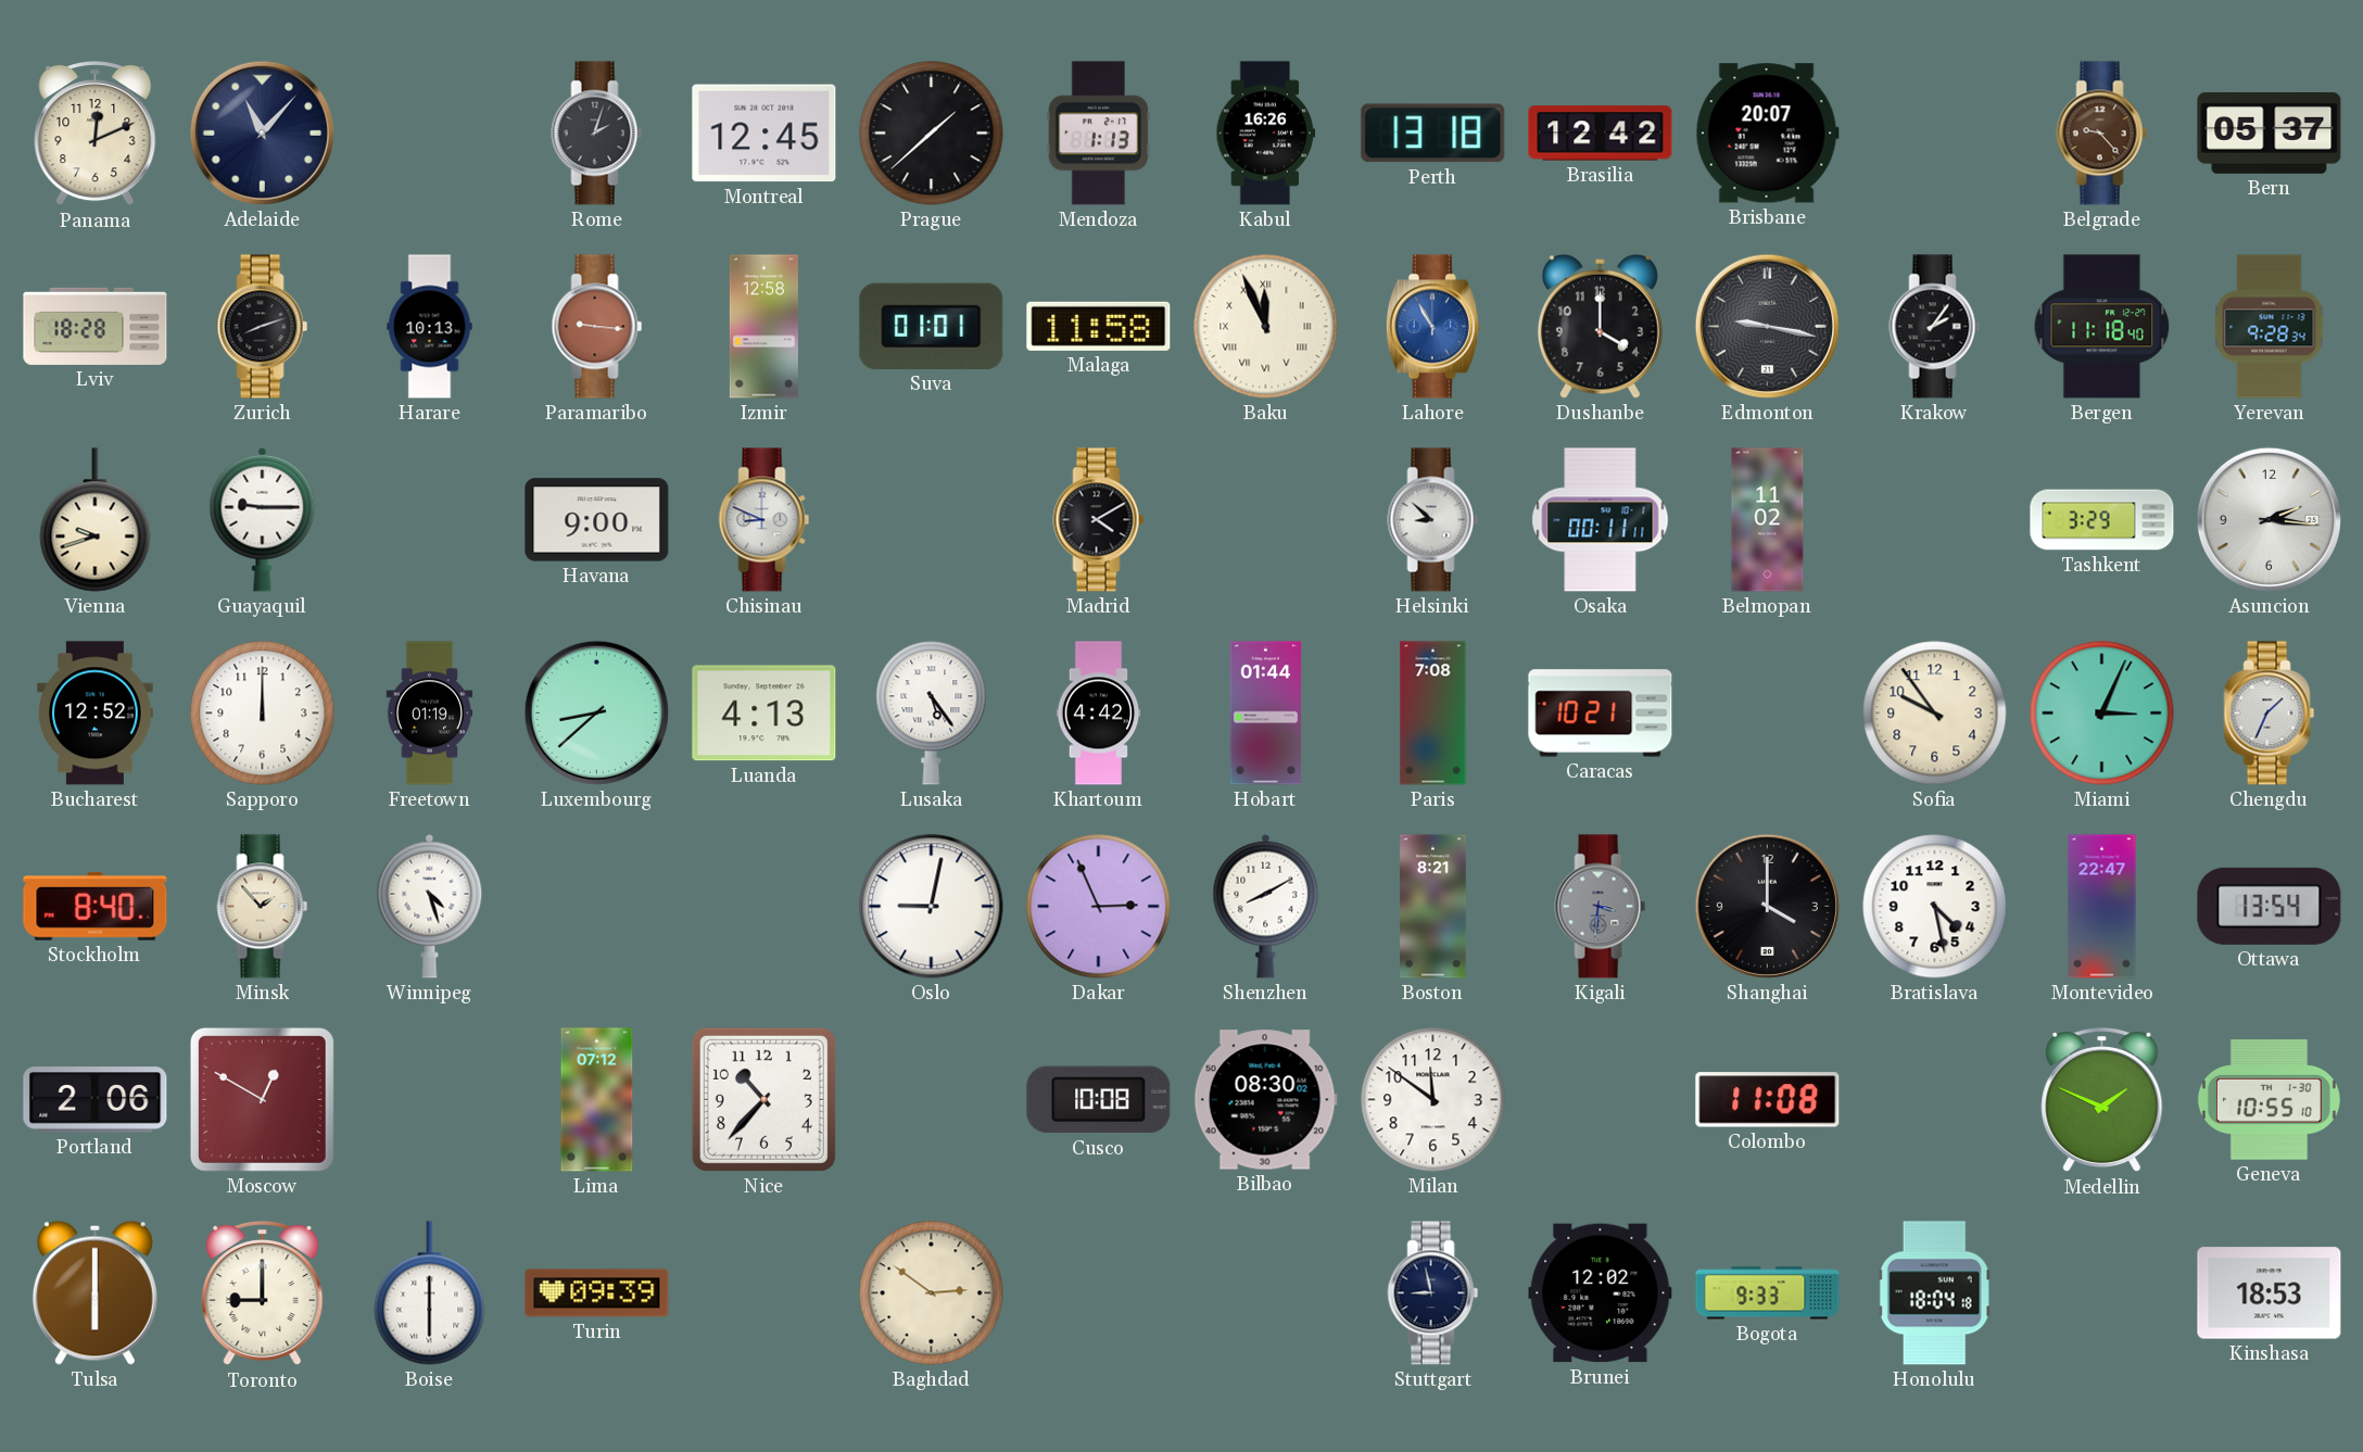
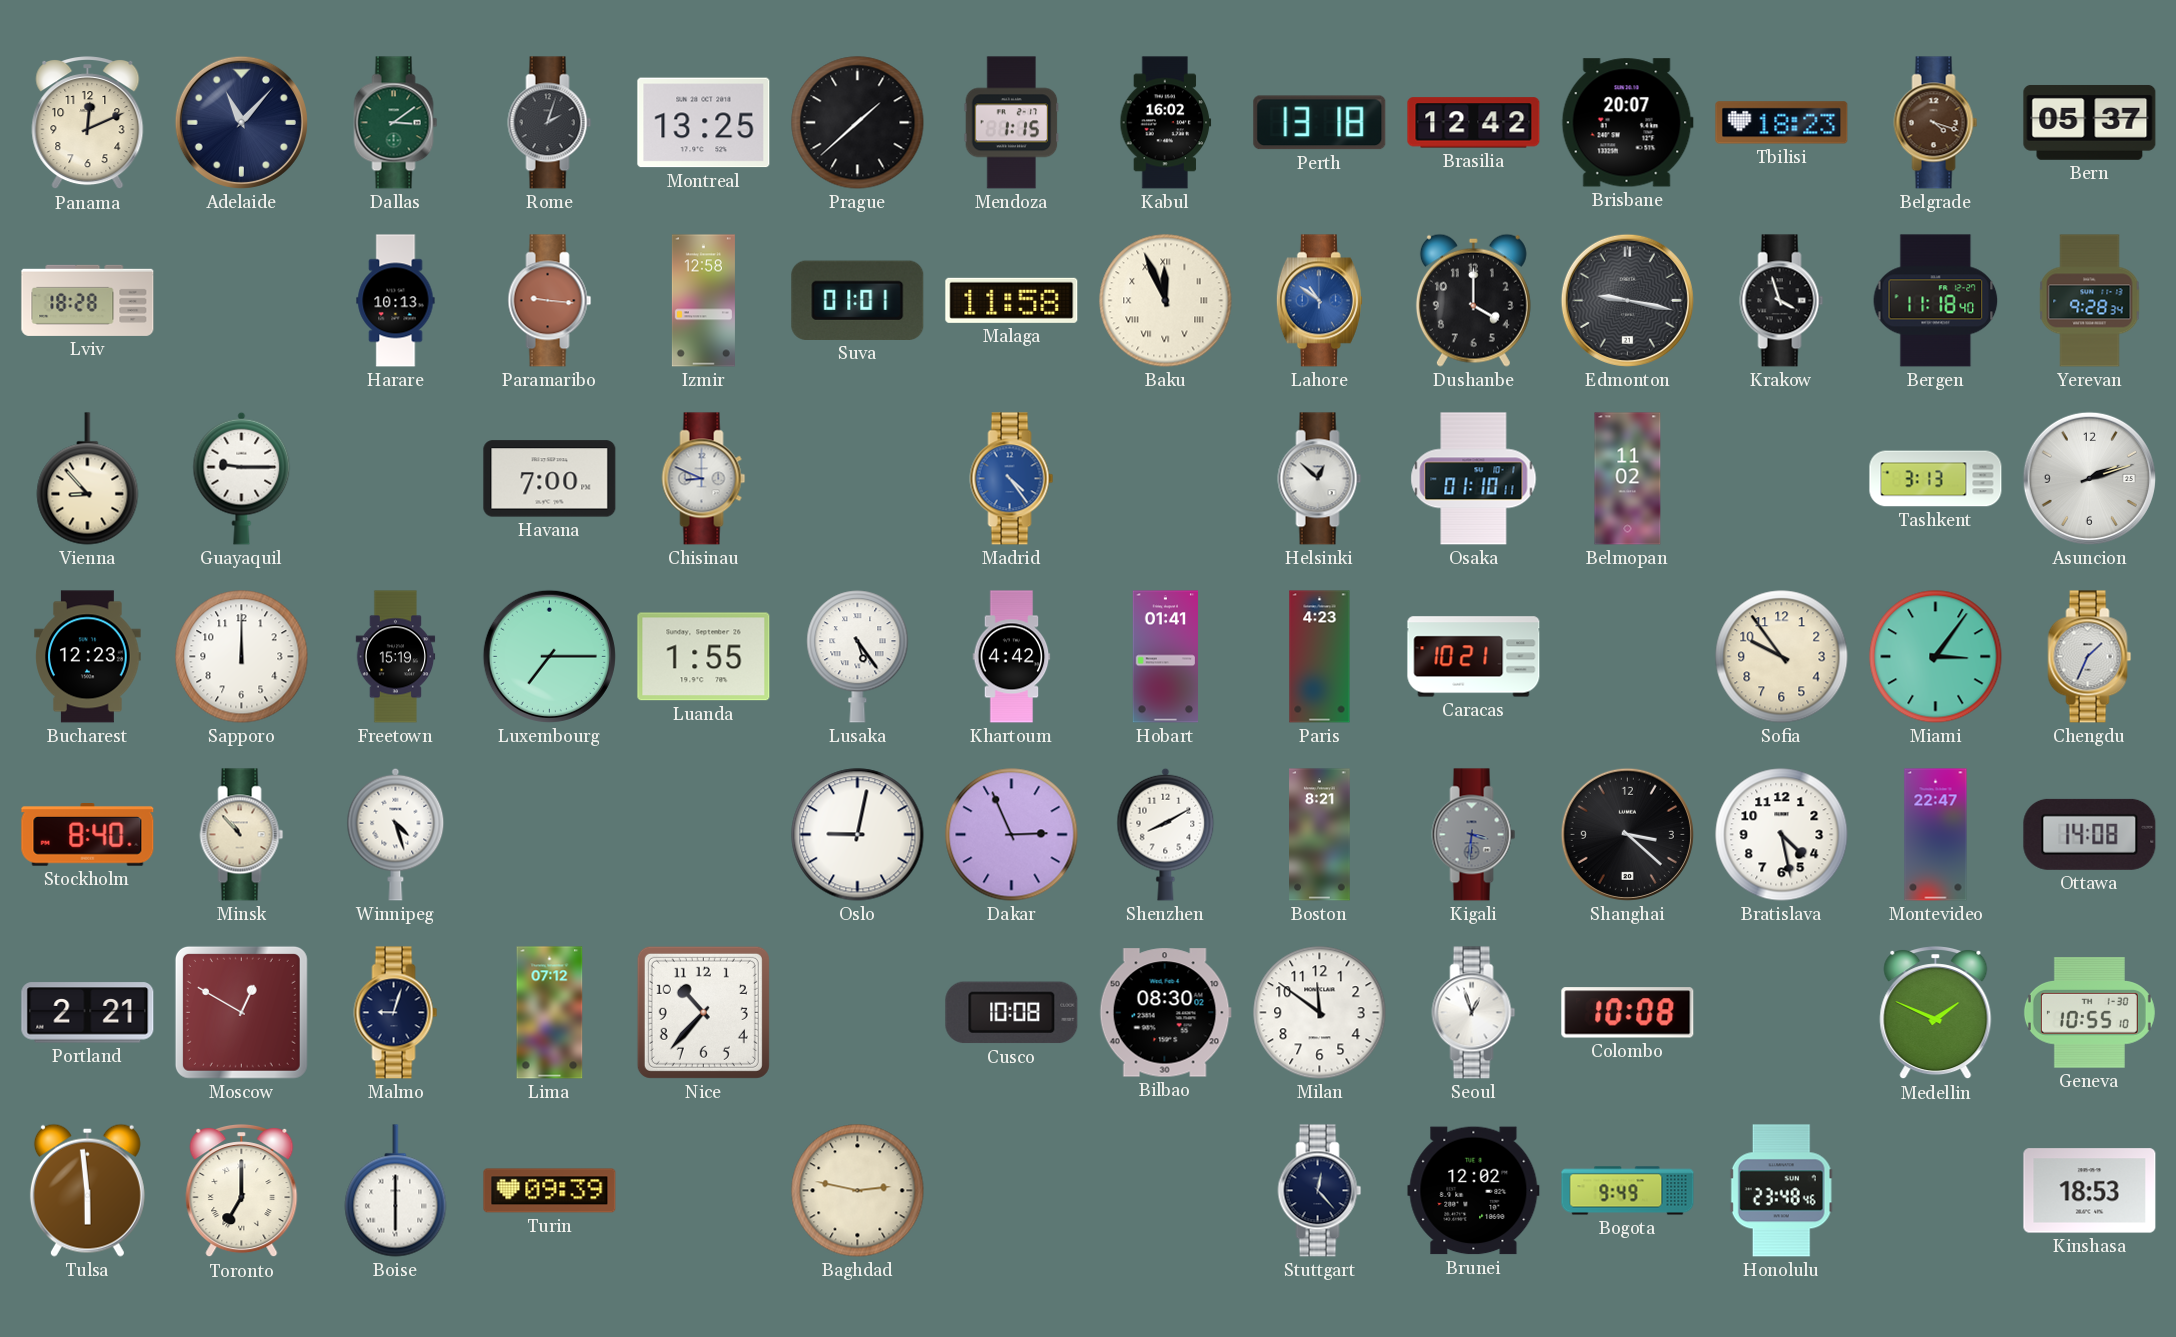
Dallas: none -> 3:09 (396, 123)
Montreal: 12:45 -> 13:25 (704, 123)
Mendoza: 1:13 -> 1:15 (1012, 123)
Kabul: 16:26 -> 16:02 (1166, 123)
Tbilisi: none -> 18:23 (1782, 123)
Belgrade: 9:23 -> 4:18 (1936, 123)
Zurich: 8:12 -> none (263, 327)
Lahore: 10:55 -> 10:51 (1319, 301)
Krakow: 2:06 -> 3:57 (1782, 301)
Vienna: 9:42 -> 8:53 (88, 479)
Havana: 9:00 -> 7:00 (550, 479)
Madrid: 4:10 -> 4:24 (1012, 479)
Madrid dial: black -> blue (1012, 479)
Helsinki: 8:52 -> 12:52 (1320, 479)
Osaka: 00:11 -> 01:10 (1474, 479)
Tashkent: 3:29 -> 3:13 (1936, 479)
Asuncion: 2:16 -> 2:12 (2089, 478)
Bucharest: 12:52 -> 12:23 (88, 657)
Freetown: 01:19 -> 15:19 (396, 657)
Luxembourg: 8:38 -> 7:15 (549, 656)
Luanda: 4:13 -> 1:55 (704, 657)
Hobart: 01:44 -> 01:41 (1165, 657)
Paris: 7:08 -> 4:23 (1320, 657)
Miami: 3:04 -> 3:06 (1936, 657)
Minsk: 1:53 -> 10:53 (242, 835)
Shanghai: 4:00 -> 3:22 (1627, 834)
Ottawa: 13:54 -> 14:08 (2090, 834)
Portland: 2:06 -> 2:21 (88, 1013)
Malmo: none -> 9:03 (396, 1013)
Seoul: none -> 12:57 (1474, 1013)
Colombo: 11:08 -> 10:08 (1628, 1013)
Tulsa: 6:00 -> 5:59 (87, 1190)
Toronto: 9:00 -> 7:00 (242, 1192)
Baghdad: 2:51 -> 2:47 (858, 1191)
Stuttgart: 8:58 -> 12:23 (1320, 1191)
Bogota: 9:33 -> 9:49 (1628, 1191)
Honolulu: 18:04 -> 23:48 (1781, 1191)
